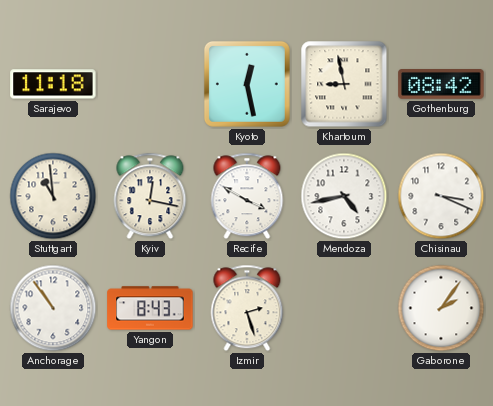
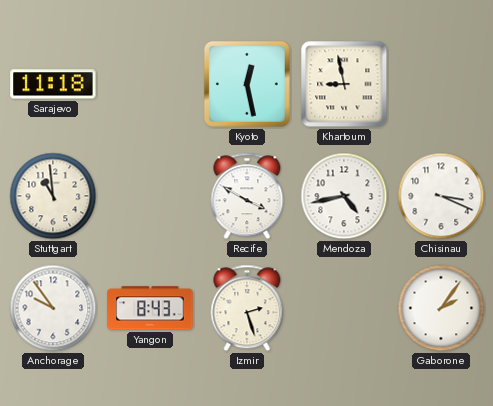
Gothenburg: 08:42 -> none (441, 85)
Kyiv: 12:17 -> none (150, 196)
Anchorage: 10:54 -> 9:54 (53, 308)
